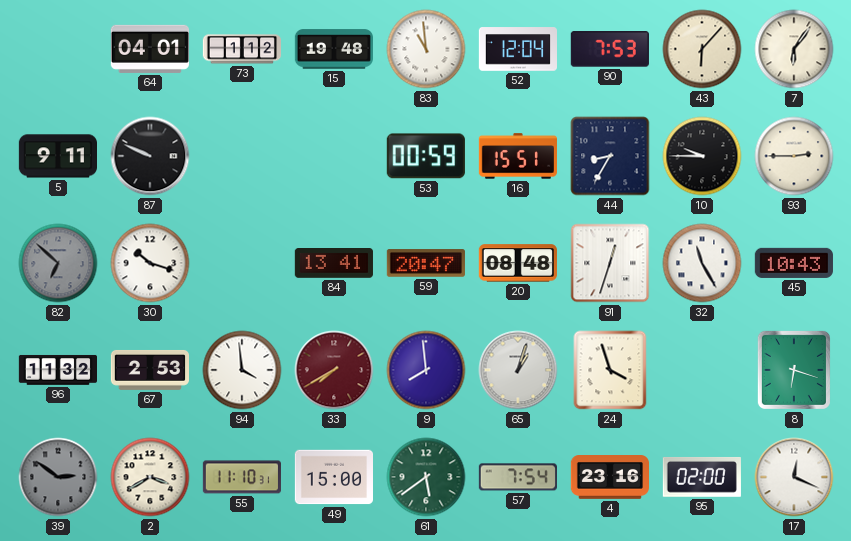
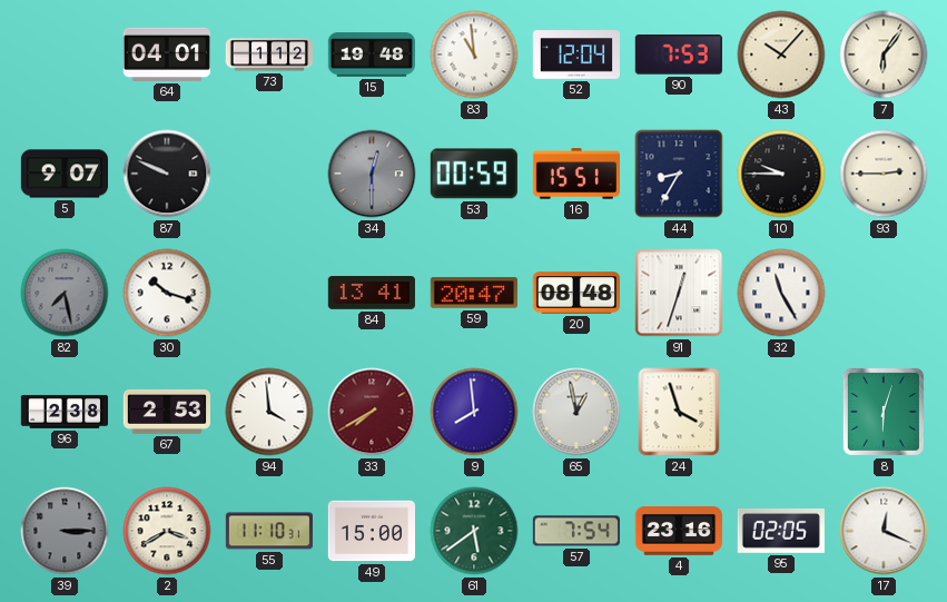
43: 6:07 -> 10:07 (781, 55)
5: 9:11 -> 9:07 (63, 174)
34: none -> 12:30 (372, 174)
82: 6:52 -> 7:28 (65, 293)
45: 10:43 -> none (794, 263)
96: 11:32 -> 2:38 (63, 412)
65: 1:03 -> 12:58 (576, 412)
8: 6:18 -> 6:03 (884, 412)
39: 2:51 -> 3:15 (65, 531)
95: 02:00 -> 02:05 (781, 531)
